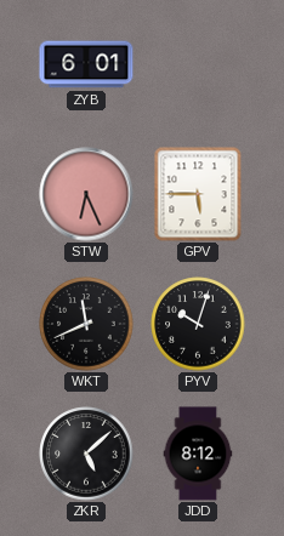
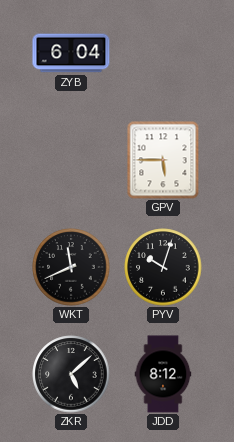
ZYB: 6:01 -> 6:04 (71, 53)
STW: 6:26 -> none (86, 194)
